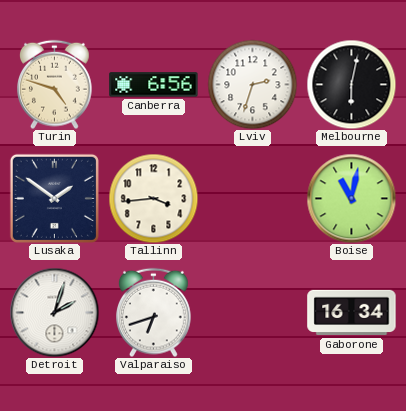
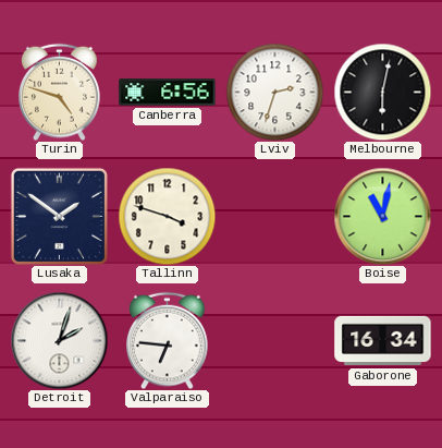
Tallinn: 3:44 -> 3:48 (167, 216)
Valparaiso: 6:42 -> 6:46 (168, 340)
